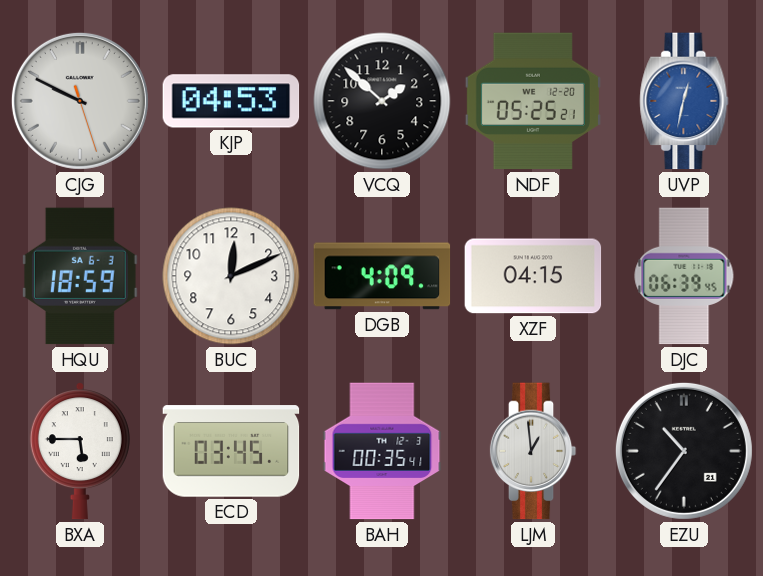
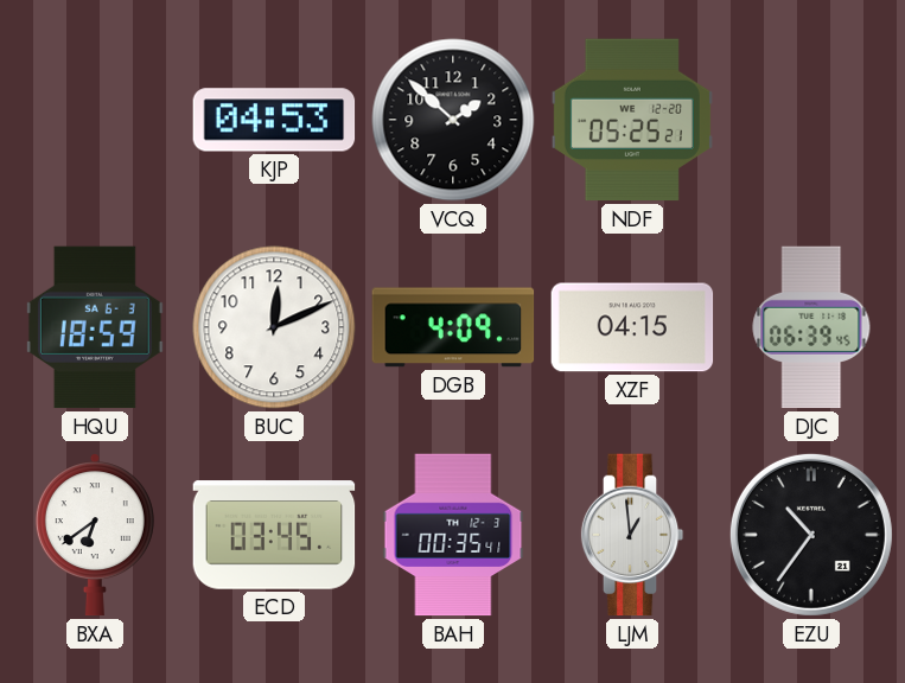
CJG: 9:49 -> none (80, 101)
UVP: 12:32 -> none (684, 101)
BXA: 5:45 -> 6:39 (95, 535)
